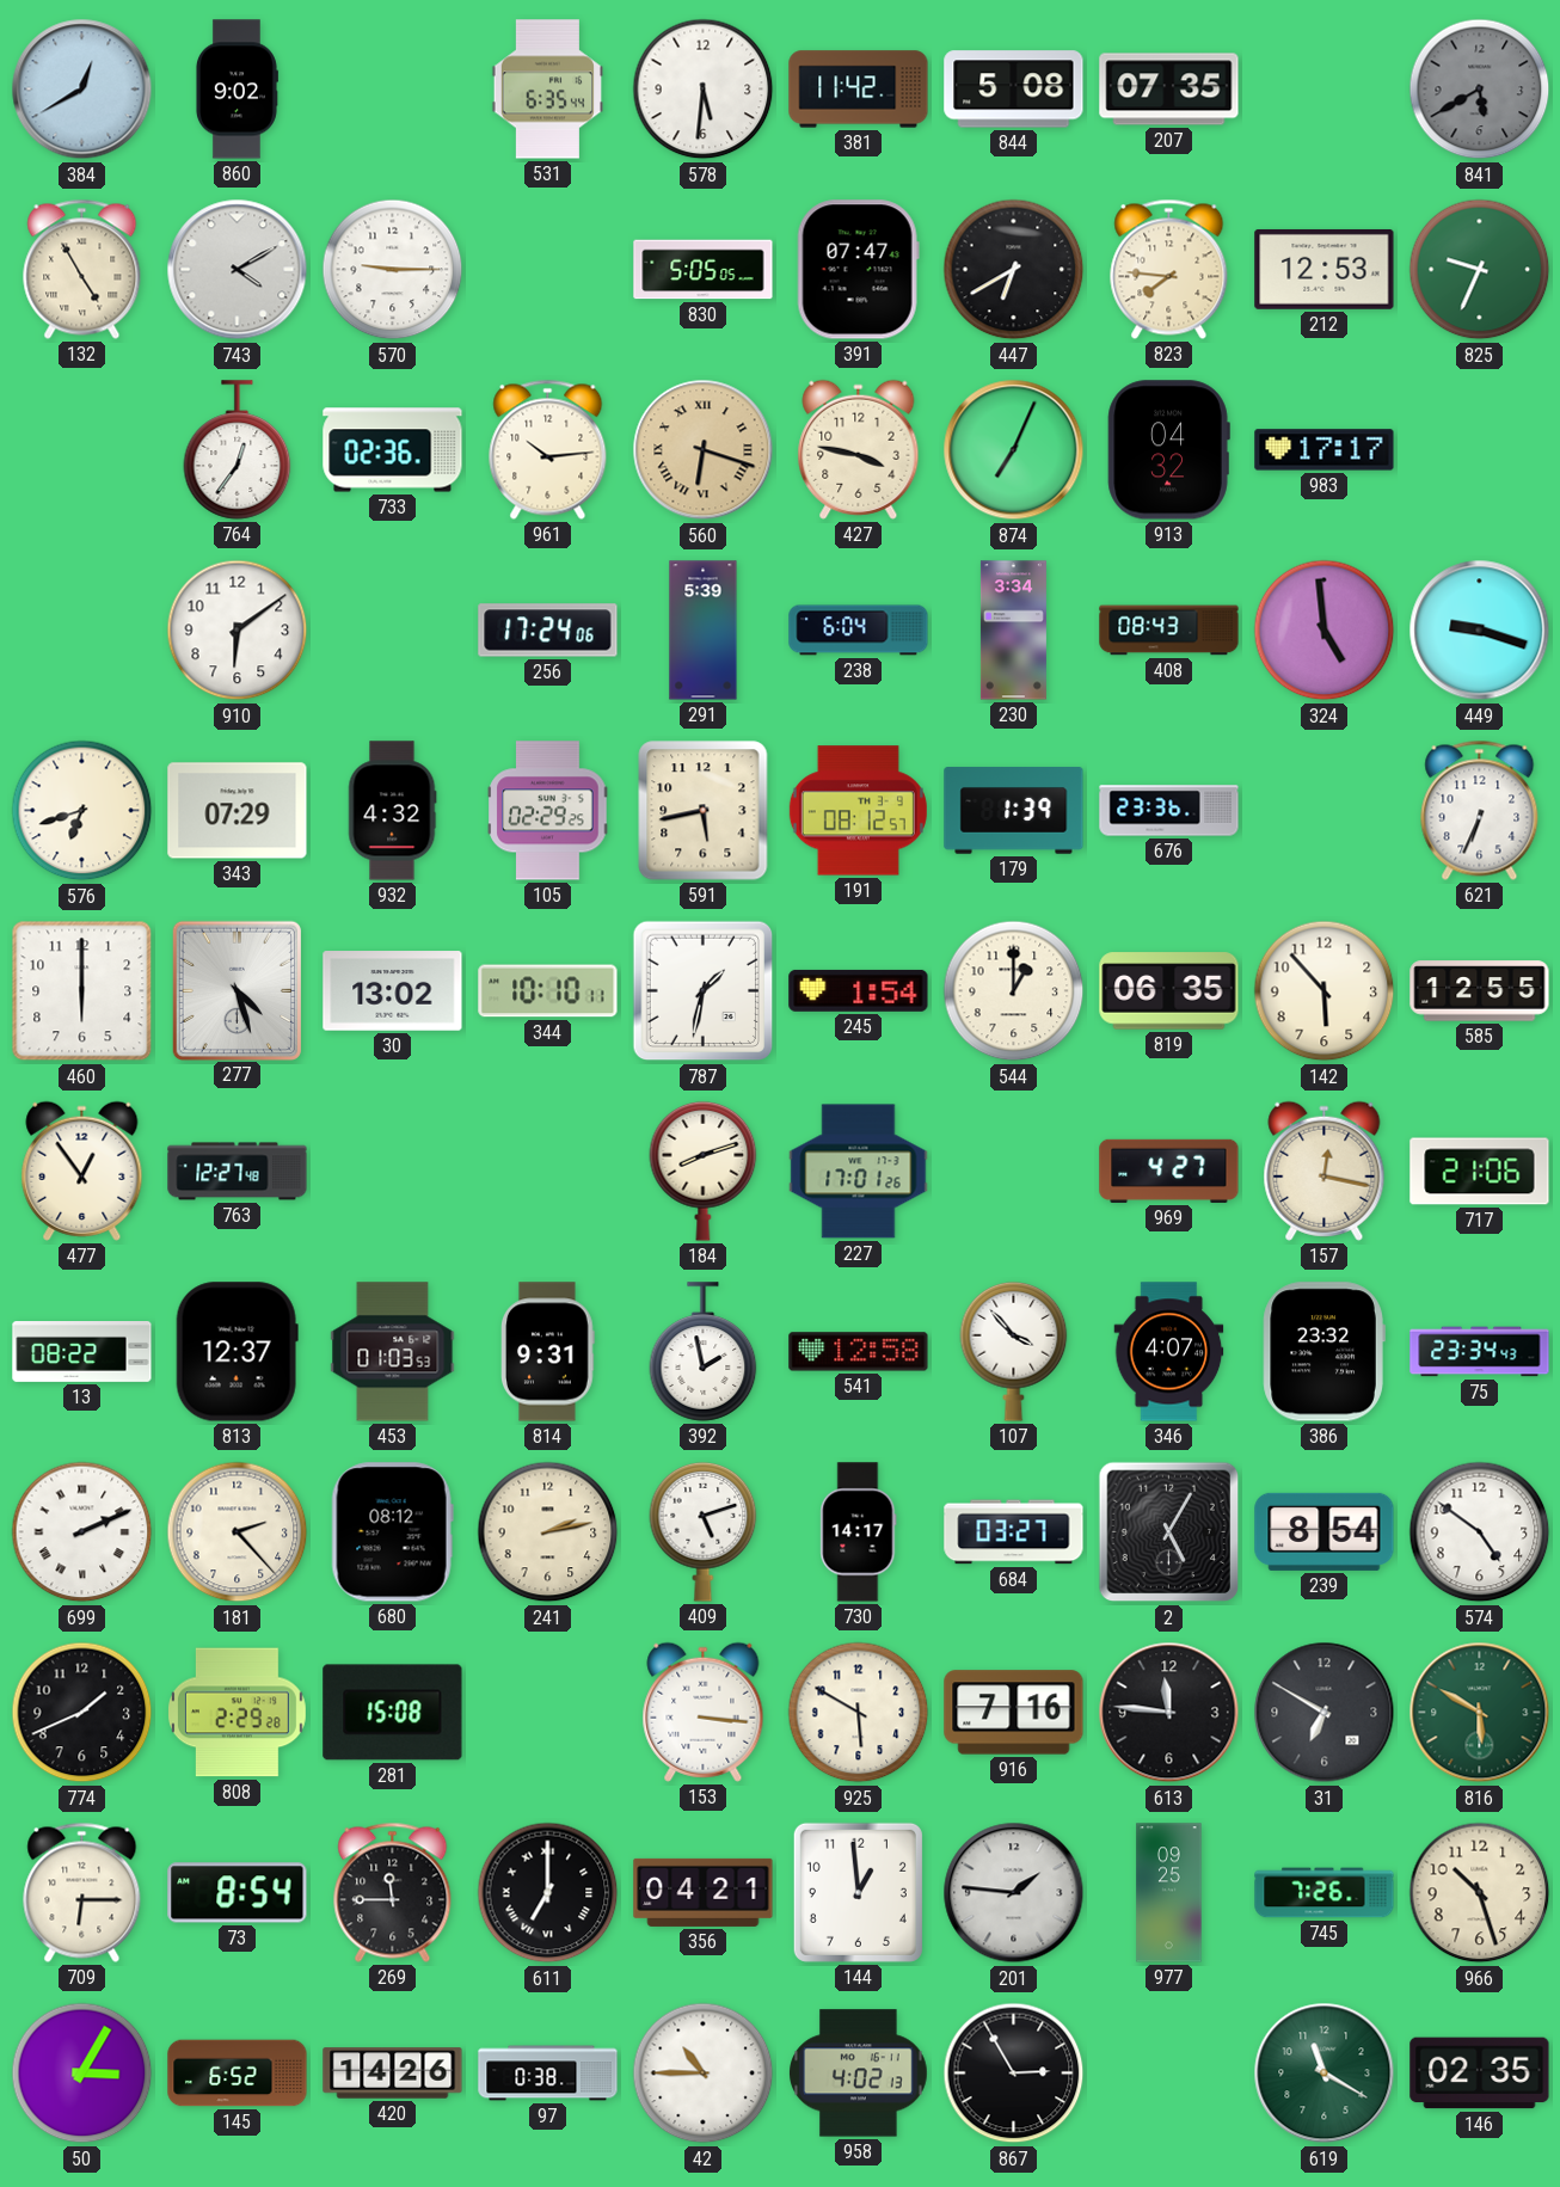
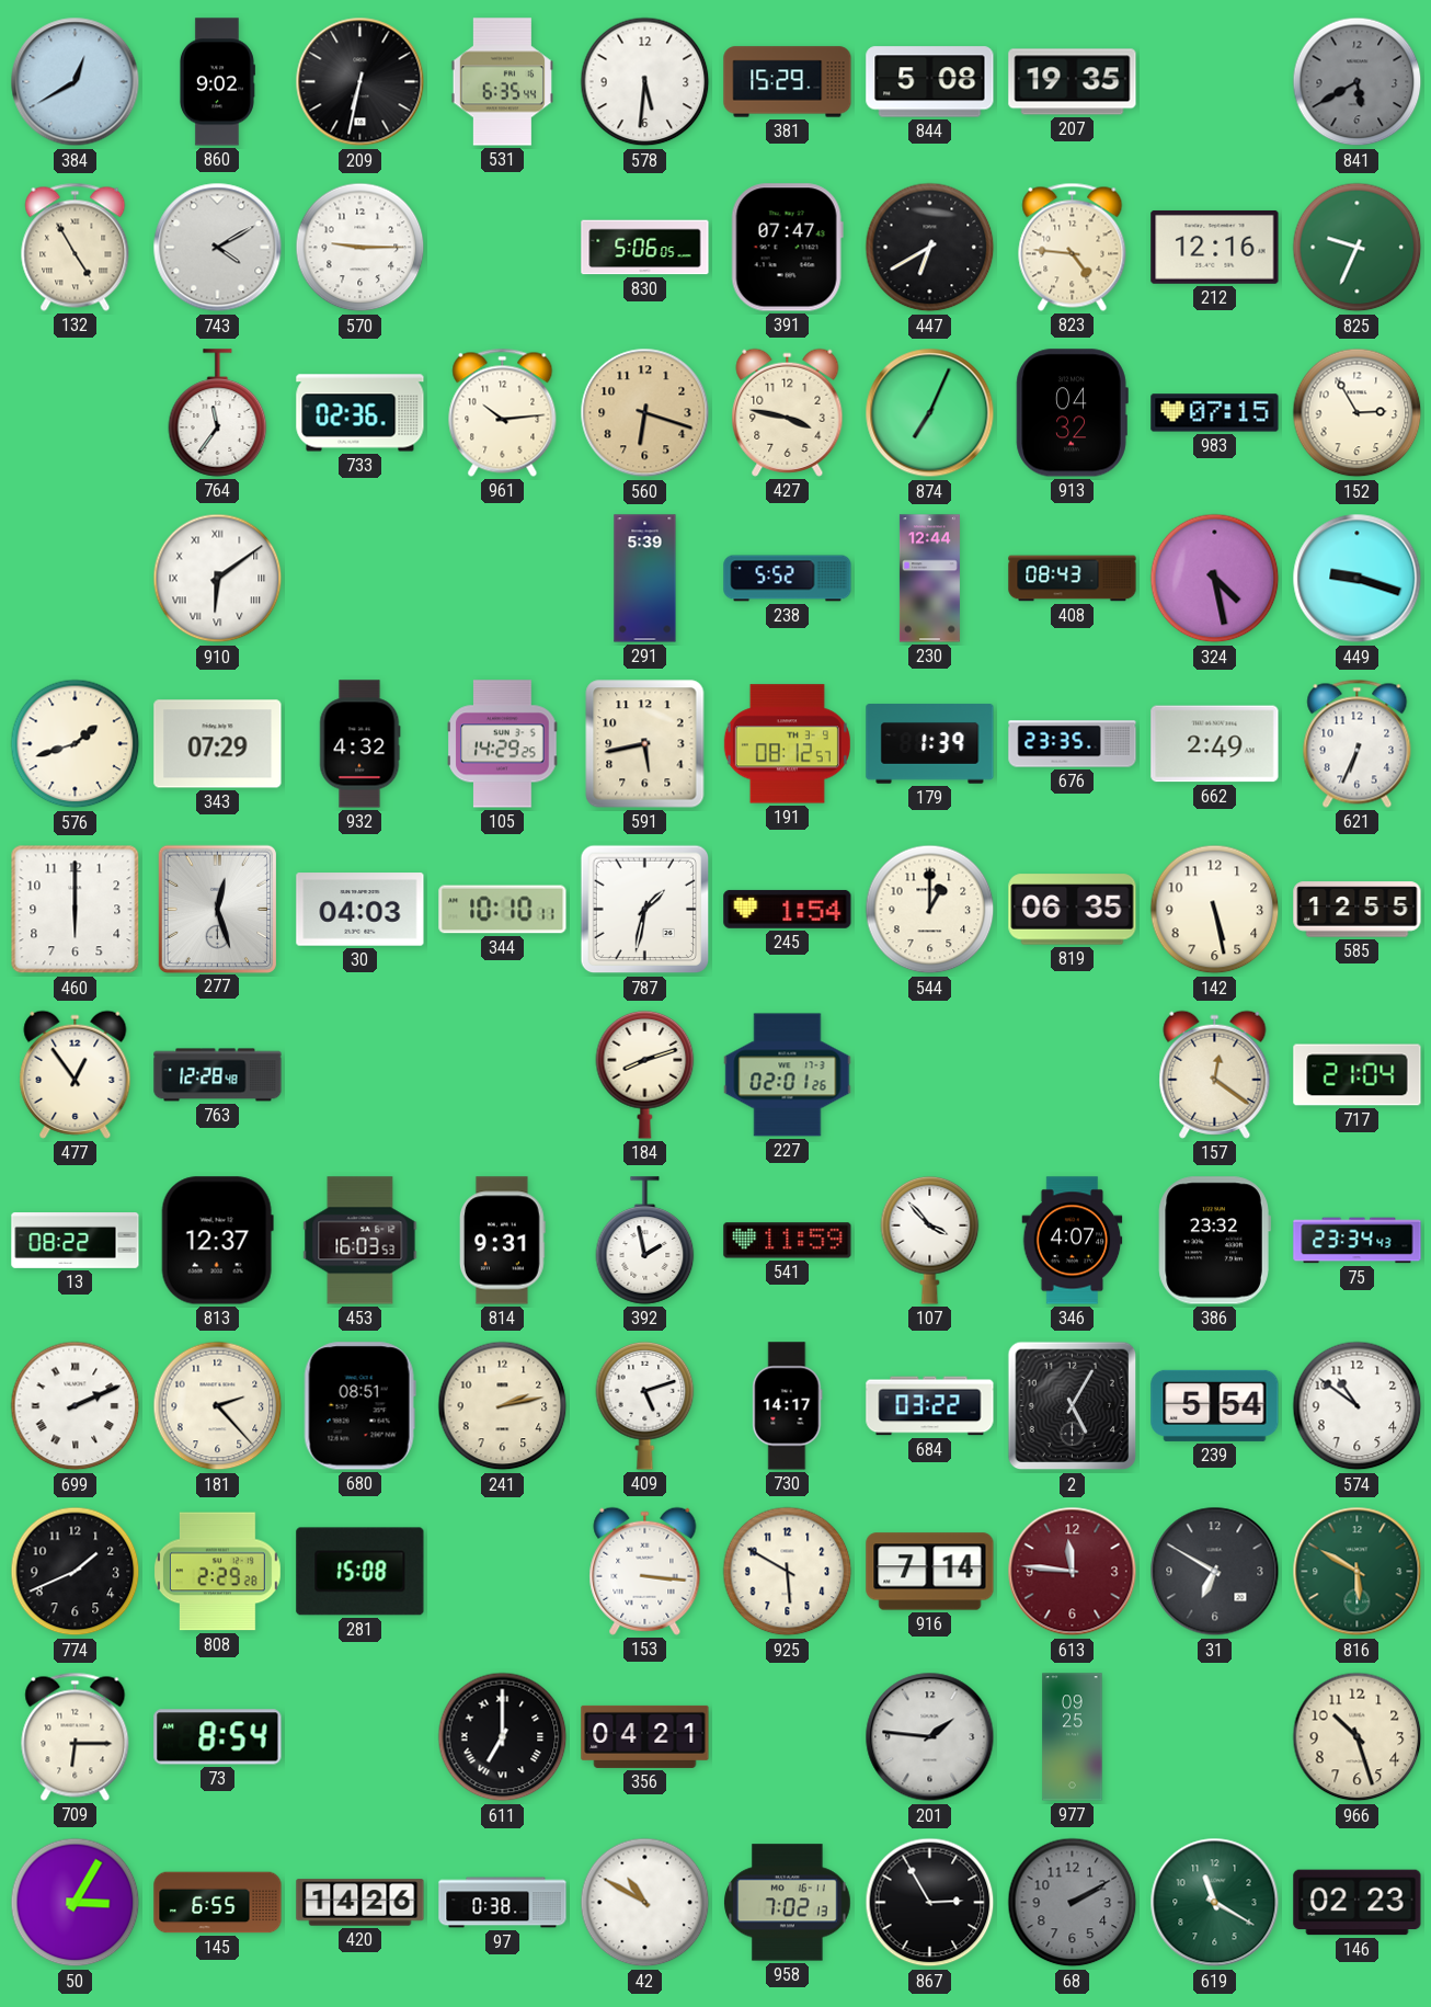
209: none -> 6:32 (360, 82)
381: 11:42 -> 15:29 (788, 82)
207: 07:35 -> 19:35 (1073, 82)
830: 5:05 -> 5:06 (645, 248)
823: 7:46 -> 4:46 (1073, 247)
212: 12:53 -> 12:16 (1215, 247)
764: 12:36 -> 11:36 (218, 413)
560 numerals: Roman -> Arabic (645, 413)
983: 17:17 -> 07:15 (1215, 413)
152: none -> 2:55 (1358, 413)
910 numerals: Arabic -> Roman (218, 579)
256: 17:24 -> none (548, 631)
238: 6:04 -> 5:52 (788, 579)
230: 3:34 -> 12:44 (929, 579)
324: 4:59 -> 4:28 (1215, 579)
576: 6:42 -> 1:42 (76, 744)
105: 02:29 -> 14:29 (503, 744)
676: 23:36 -> 23:35 (1073, 744)
662: none -> 2:49 (1215, 744)
277: 4:27 -> 12:27 (217, 909)
30: 13:02 -> 04:03 (360, 910)
142: 5:53 -> 5:28 (1215, 910)
763: 12:27 -> 12:28 (218, 1075)
227: 17:01 -> 02:01 (788, 1075)
969: 4:27 -> none (1169, 1171)
157: 12:17 -> 12:21 (1215, 1074)
717: 21:06 -> 21:04 (1358, 1075)
453: 01:03 -> 16:03 (360, 1241)
541: 12:58 -> 11:59 (788, 1241)
680: 08:12 -> 08:51 (359, 1406)
684: 03:27 -> 03:22 (930, 1406)
239: 8:54 -> 5:54 (1215, 1405)
574: 4:51 -> 10:51 (1358, 1406)
916: 7:16 -> 7:14 (930, 1572)
613 dial: black -> burgundy (1073, 1572)
269: 11:45 -> none (393, 1892)
144: 12:59 -> none (858, 1892)
745: 7:26 -> none (1325, 1893)
145: 6:52 -> 6:55 (218, 1903)
42: 10:45 -> 10:50 (645, 1903)
958: 4:02 -> 7:02 (788, 1903)
68: none -> 2:10 (1073, 1903)
146: 02:35 -> 02:23 (1358, 1903)
